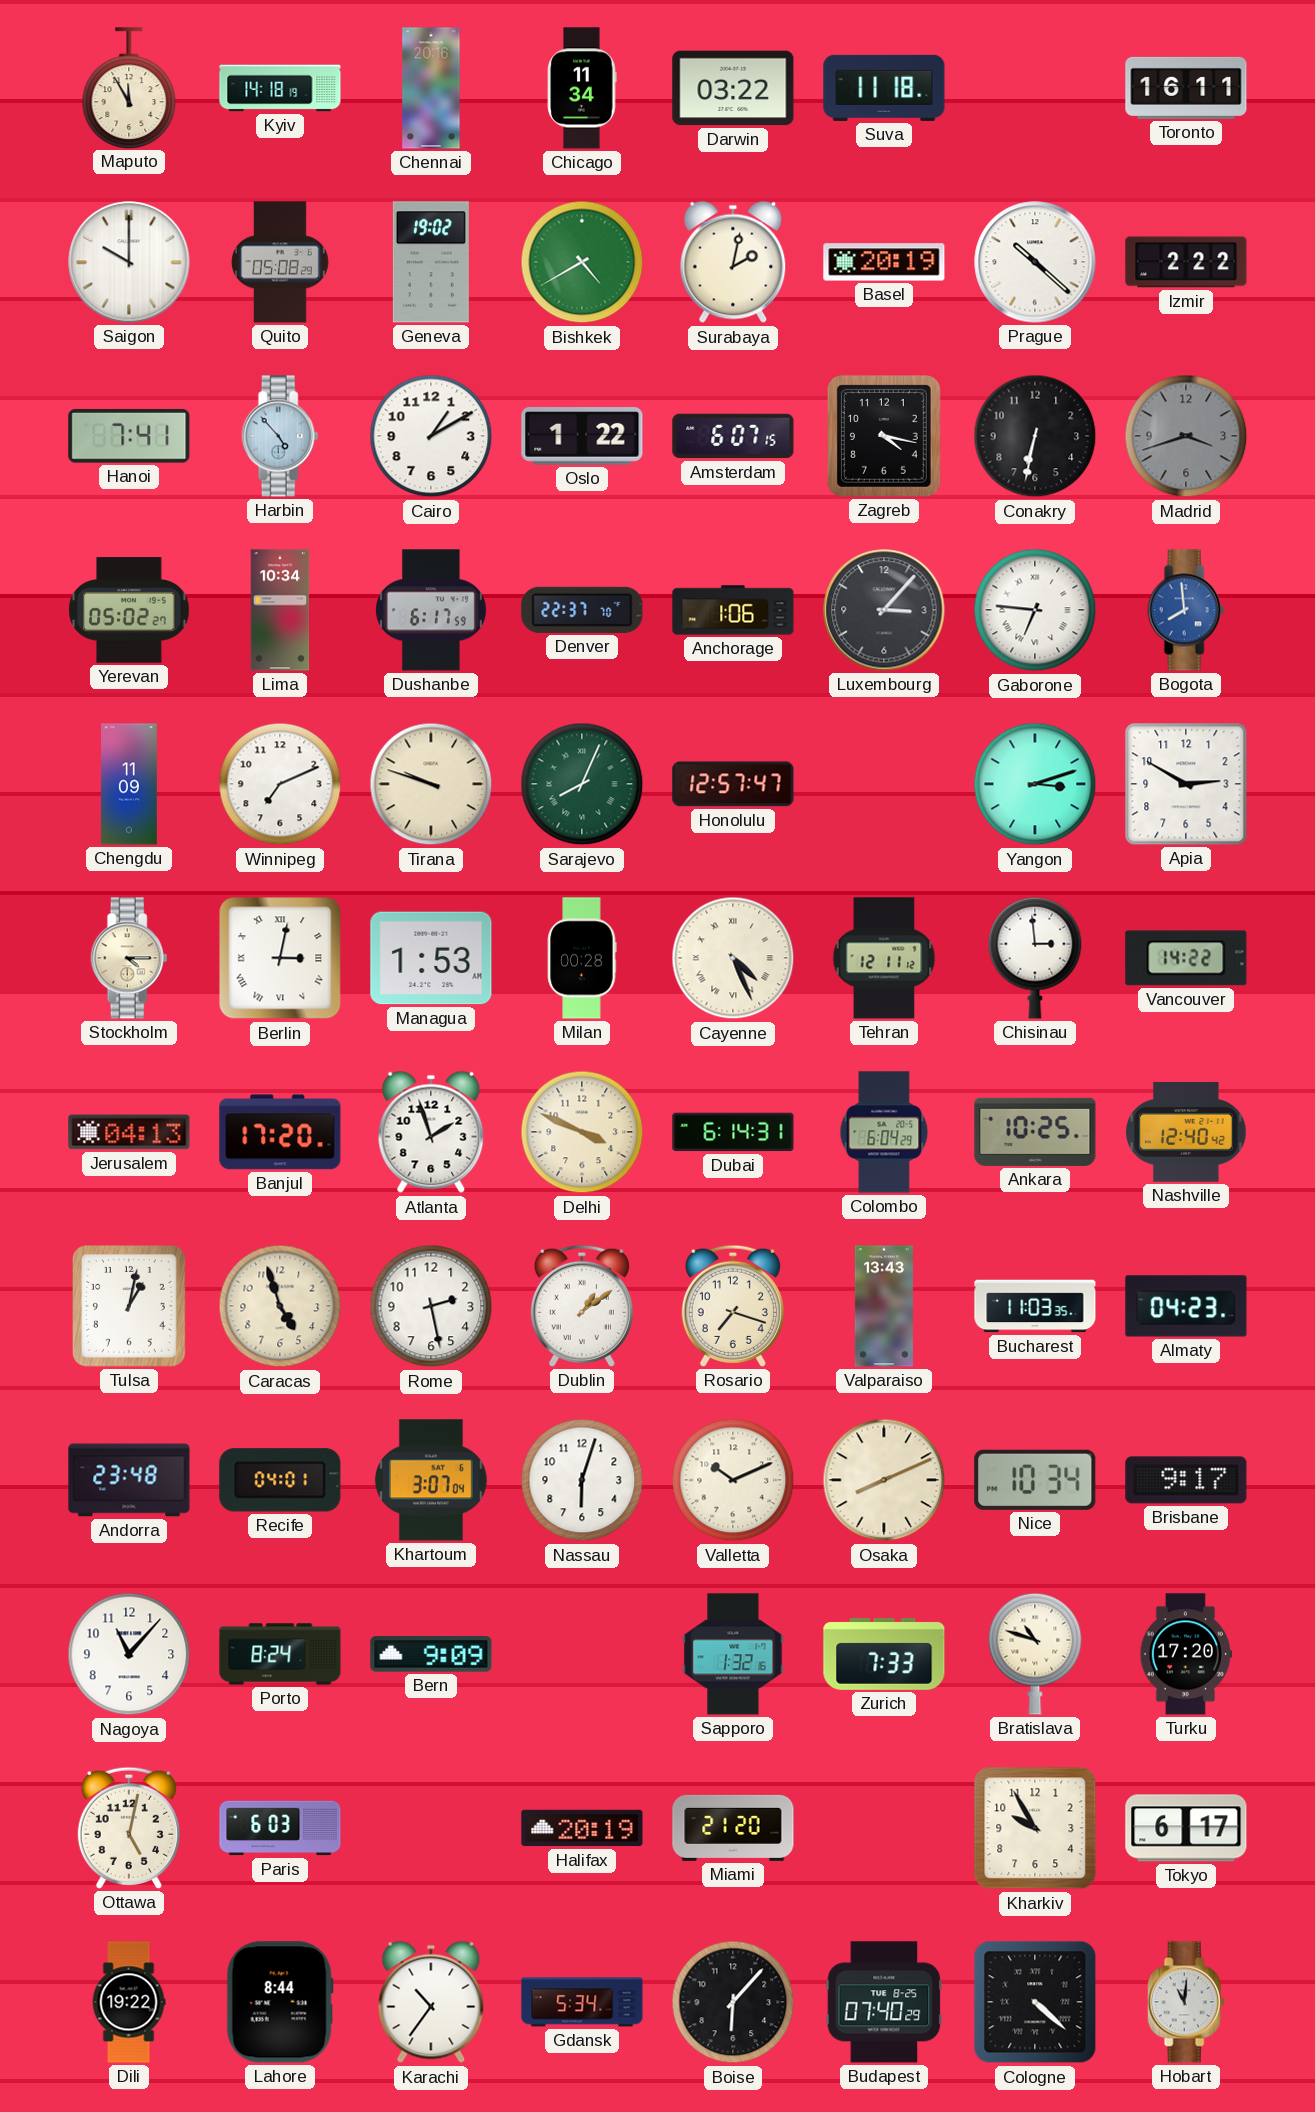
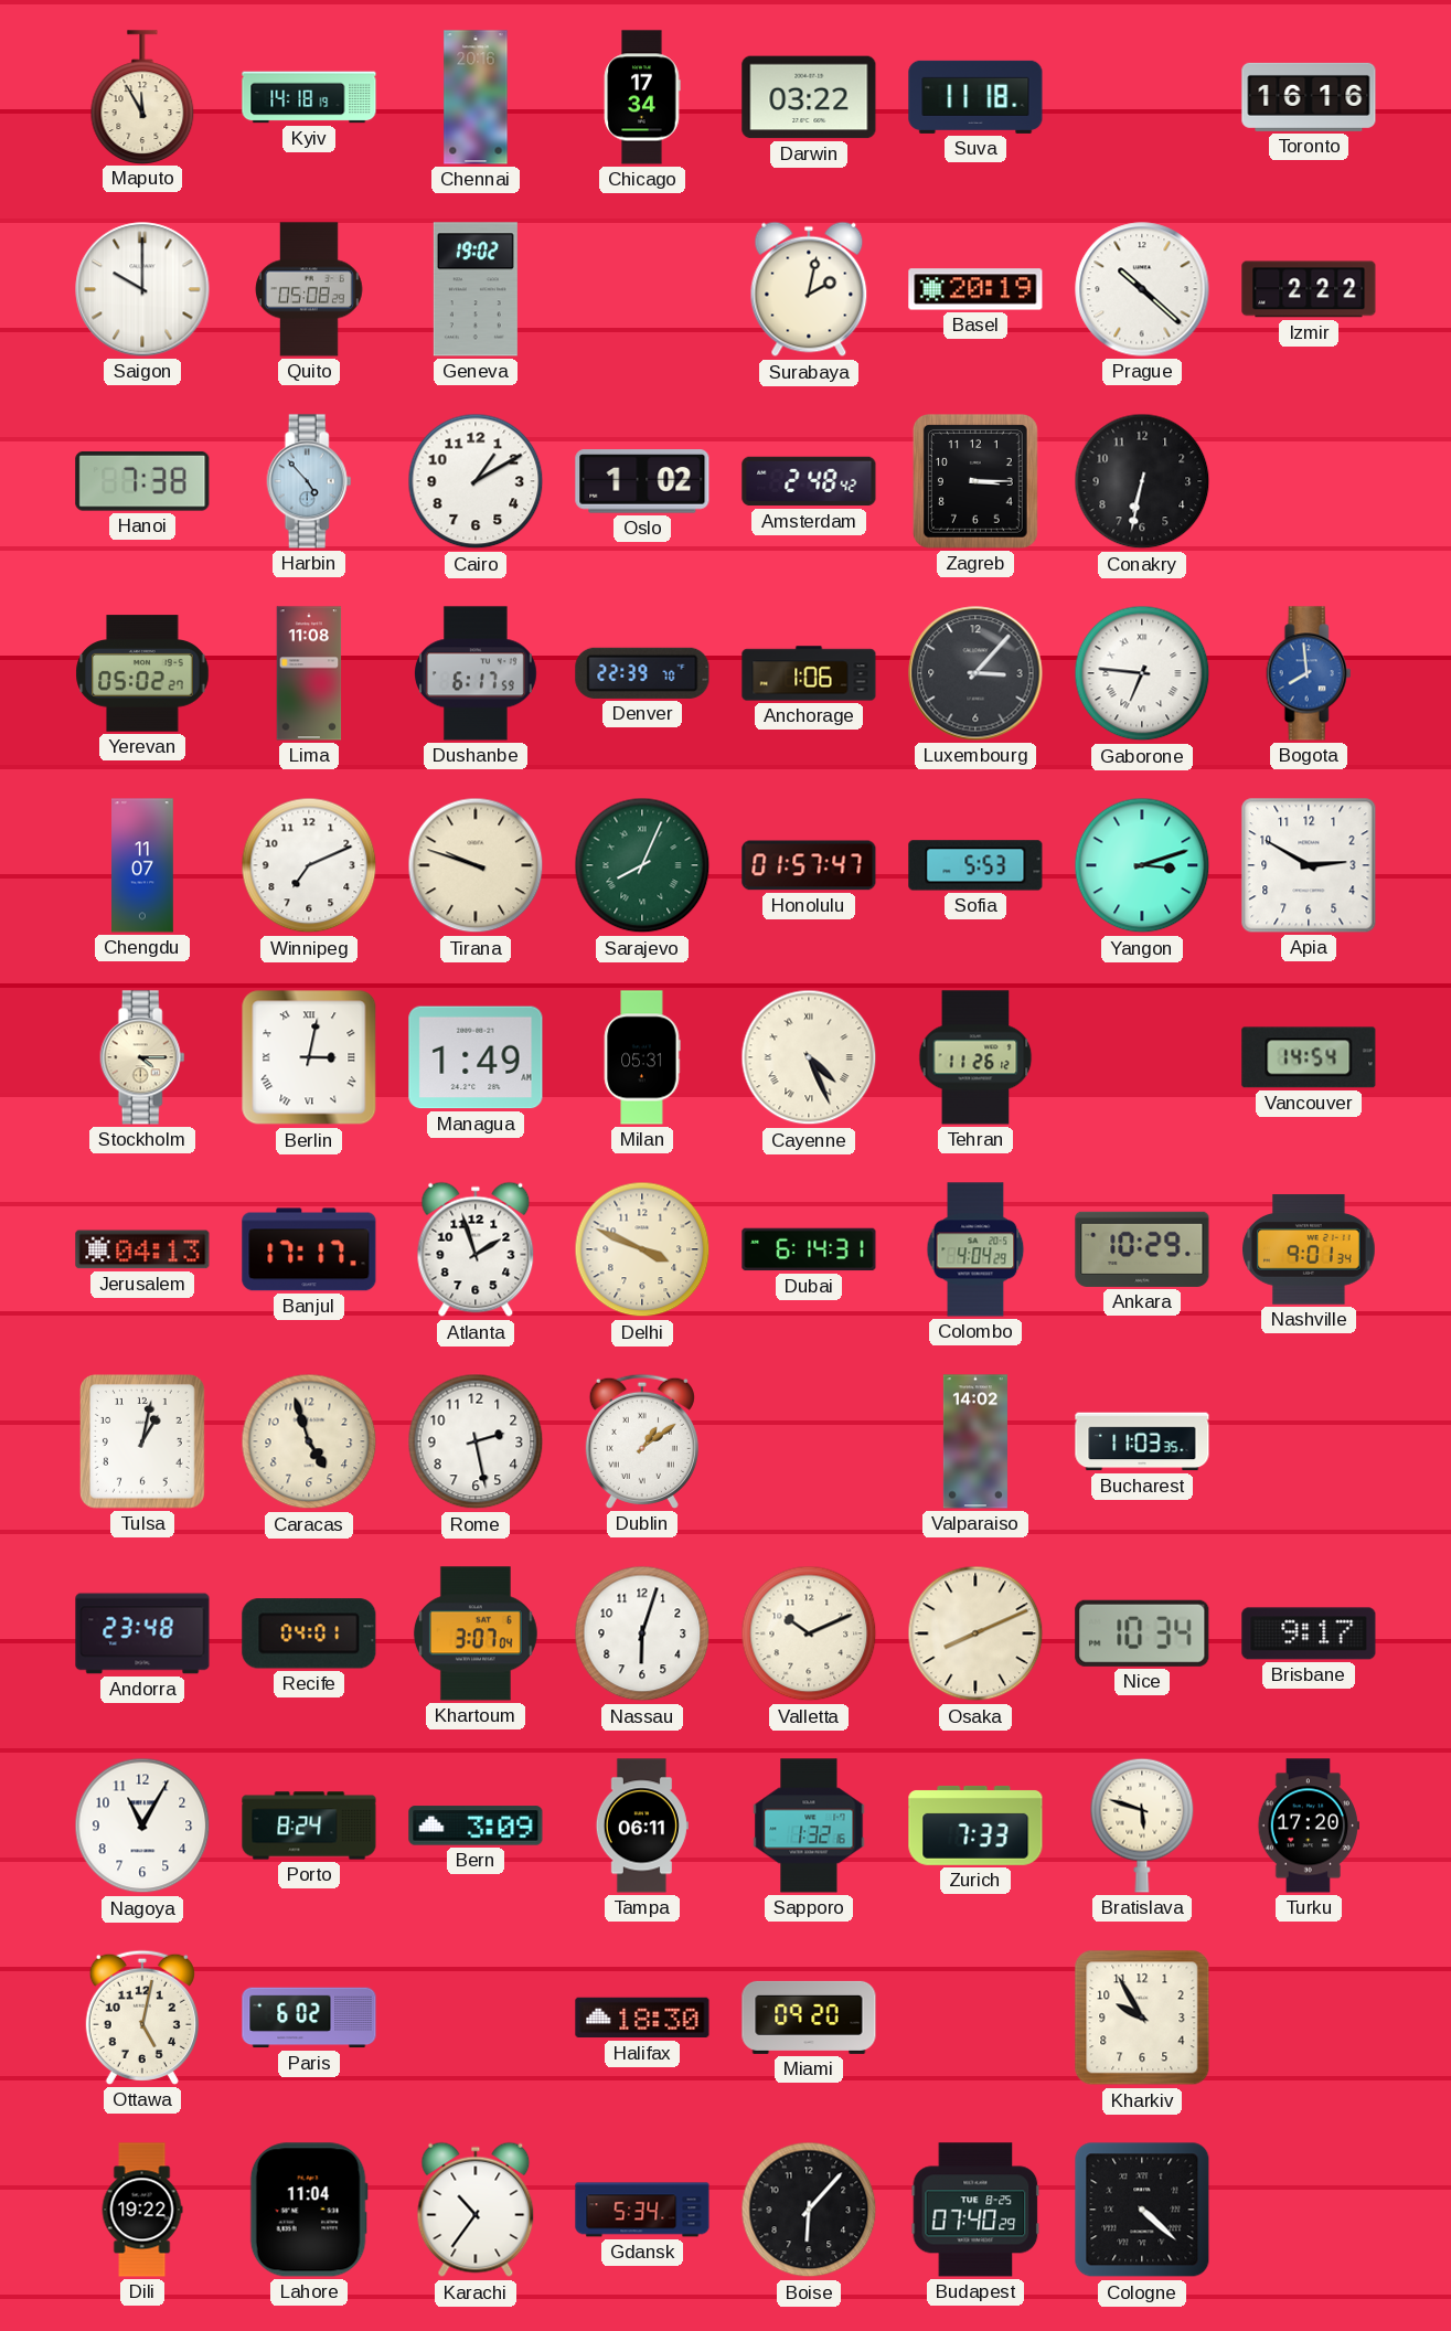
Chicago: 11:34 -> 17:34 (642, 97)
Toronto: 16:11 -> 16:16 (1309, 97)
Bishkek: 4:40 -> none (582, 262)
Hanoi: 7:41 -> 7:38 (142, 481)
Oslo: 1:22 -> 1:02 (642, 481)
Amsterdam: 6:07 -> 2:48 (809, 481)
Zagreb: 4:17 -> 3:15 (975, 482)
Madrid: 3:42 -> none (1186, 436)
Lima: 10:34 -> 11:08 (309, 673)
Denver: 22:37 -> 22:39 (642, 673)
Chengdu: 11:09 -> 11:07 (143, 865)
Honolulu: 12:57 -> 01:57 (809, 865)
Sofia: none -> 5:53 (975, 865)
Managua: 1:53 -> 1:49 (476, 1057)
Milan: 00:28 -> 05:31 (642, 1057)
Tehran: 12:11 -> 11:26 (975, 1057)
Chisinau: 2:59 -> none (1035, 958)
Vancouver: 14:22 -> 14:54 (1309, 1057)
Banjul: 17:20 -> 17:17 (309, 1249)
Colombo: 6:04 -> 4:04 (975, 1249)
Ankara: 10:25 -> 10:29 (1142, 1249)
Nashville: 12:40 -> 9:01 (1309, 1249)
Rosario: 7:18 -> none (733, 1306)
Valparaiso: 13:43 -> 14:02 (975, 1441)
Almaty: 04:23 -> none (1186, 1306)
Nagoya: 11:07 -> 11:05 (142, 1826)
Bern: 9:09 -> 3:09 (476, 1826)
Tampa: none -> 06:11 (642, 1826)
Bratislava: 10:48 -> 5:48 (1142, 1826)
Paris: 6:03 -> 6:02 (309, 2018)
Halifax: 20:19 -> 18:30 (642, 2018)
Miami: 21:20 -> 09:20 (809, 2018)
Tokyo: 6:17 -> none (1186, 1828)
Lahore: 8:44 -> 11:04 (309, 2210)
Hobart: 11:01 -> none (1186, 2002)
